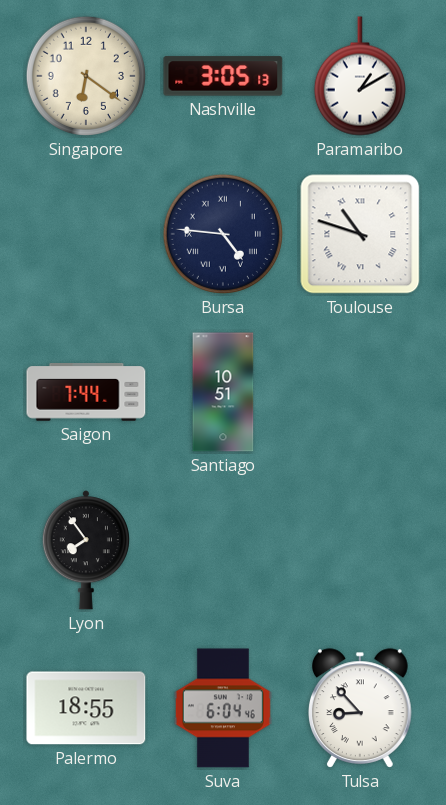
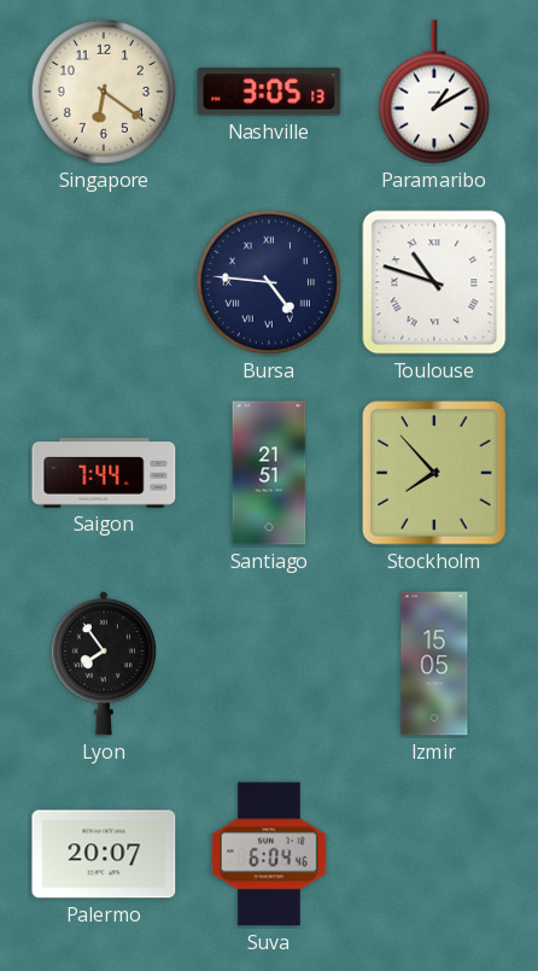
Santiago: 10:51 -> 21:51 (269, 473)
Stockholm: none -> 7:53 (435, 473)
Izmir: none -> 15:05 (434, 663)
Palermo: 18:55 -> 20:07 (104, 854)
Tulsa: 8:53 -> none (361, 708)
